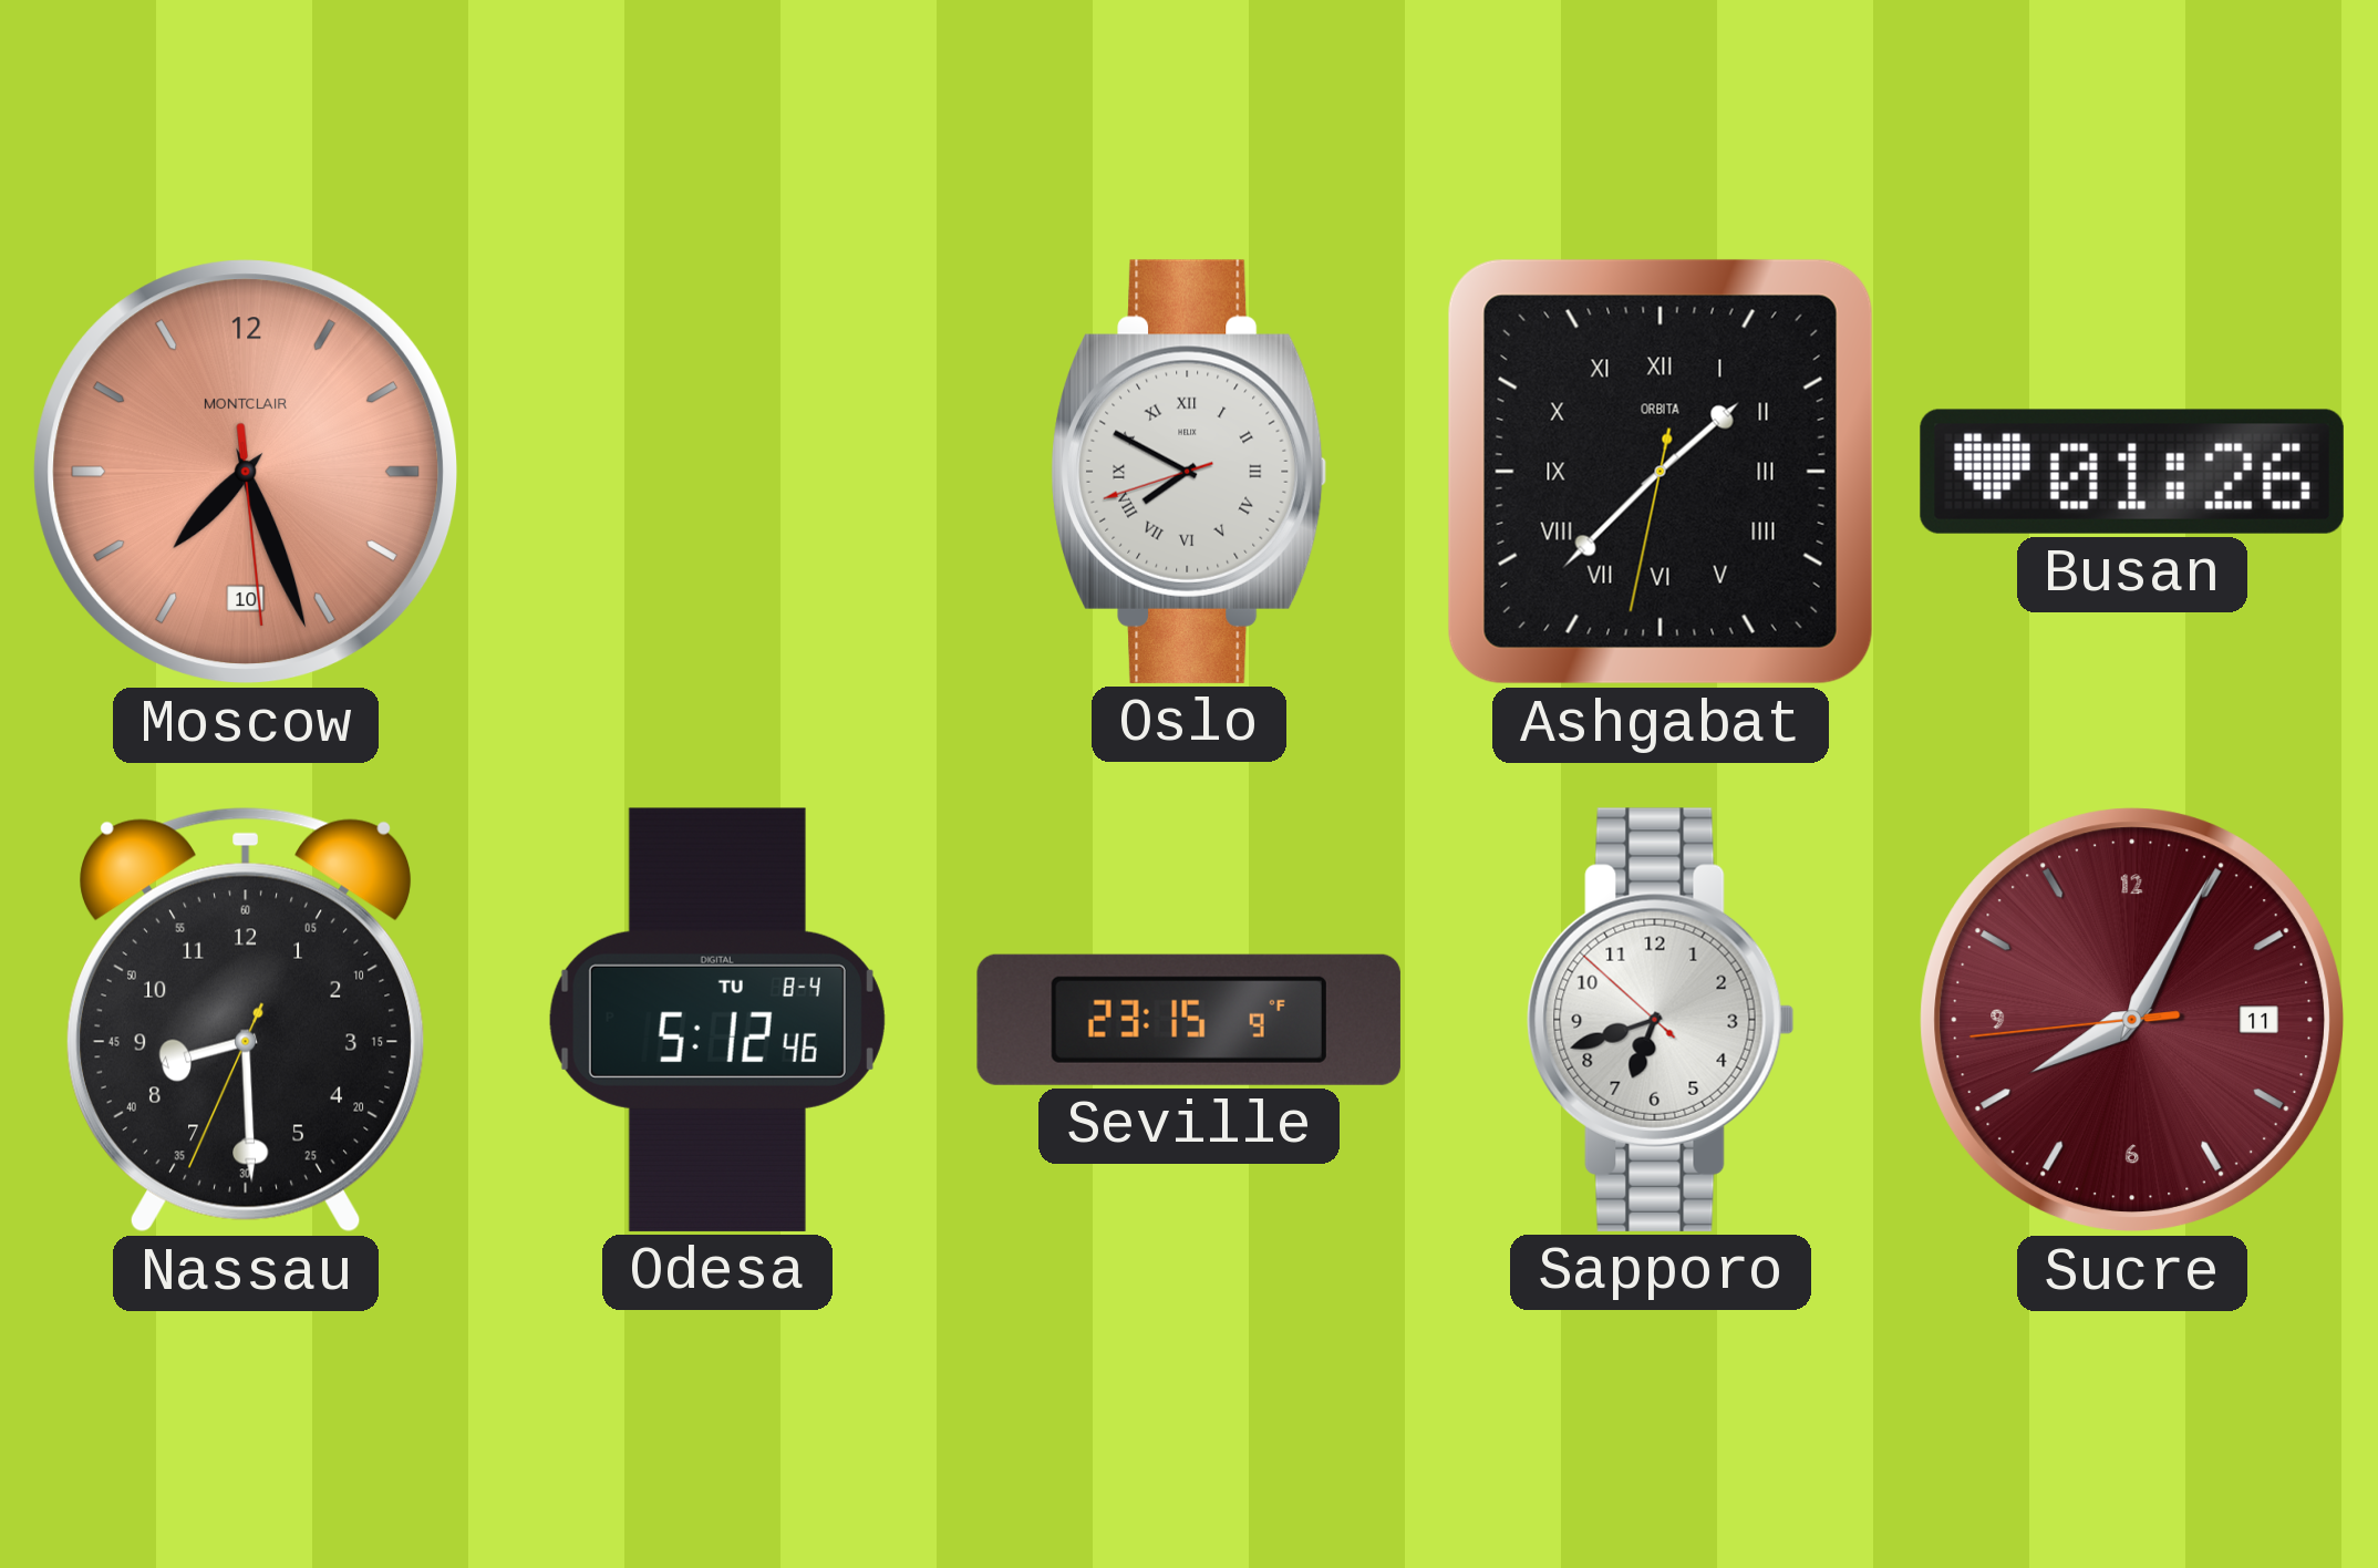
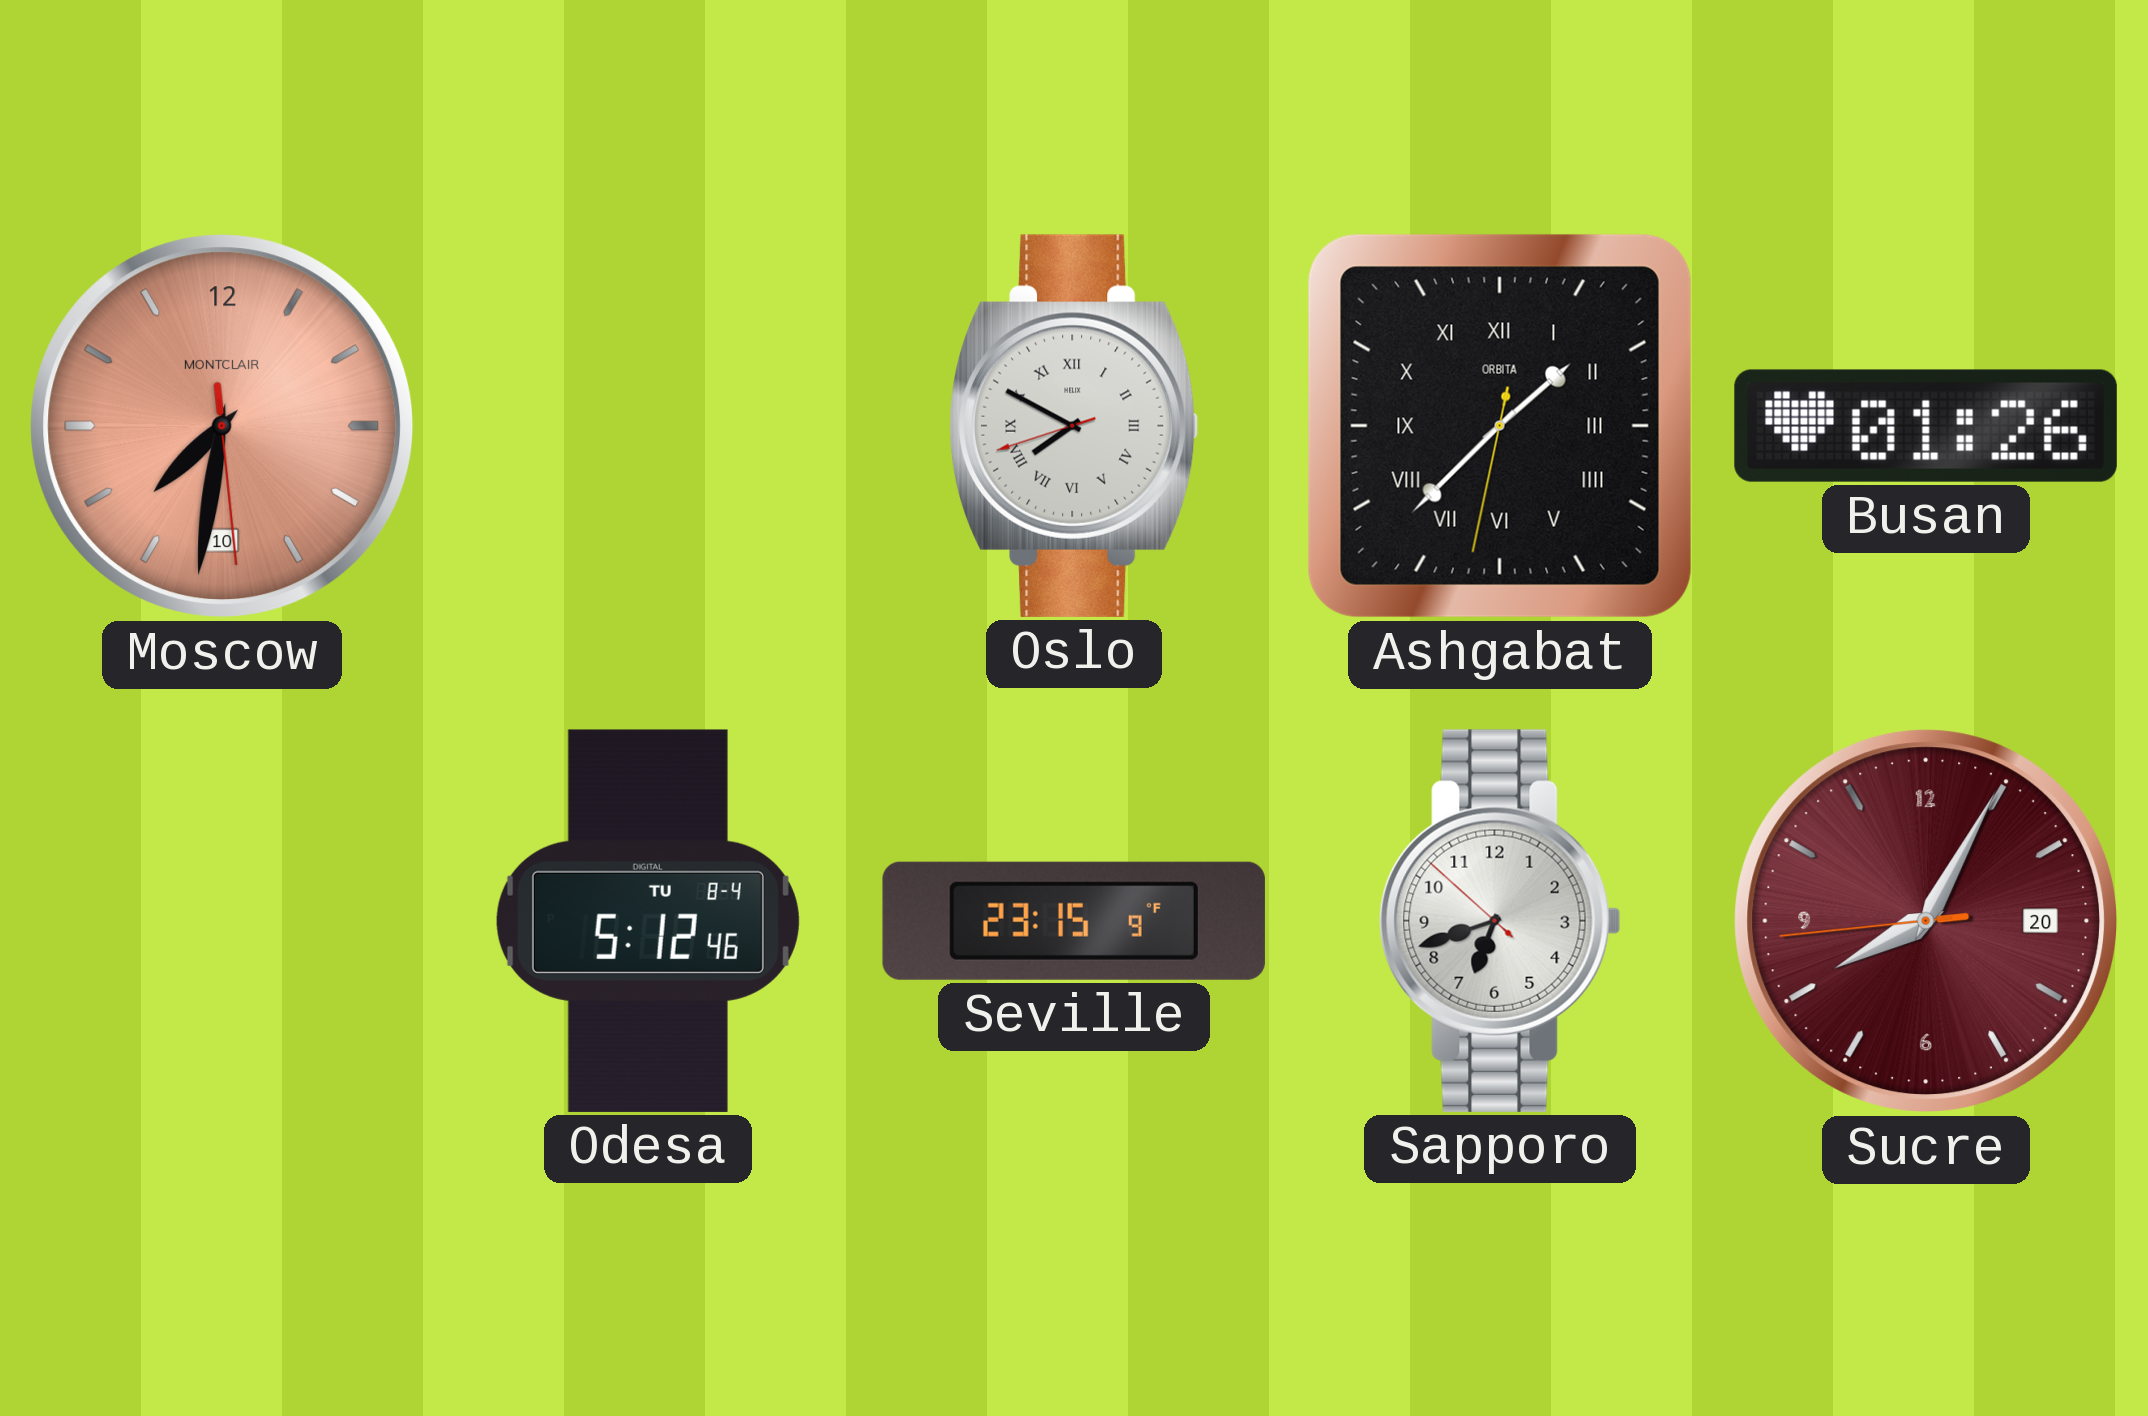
Moscow: 7:26 -> 7:31 (222, 426)
Nassau: 8:29 -> none (247, 1020)
Sucre date: 11 -> 20 (1926, 921)
